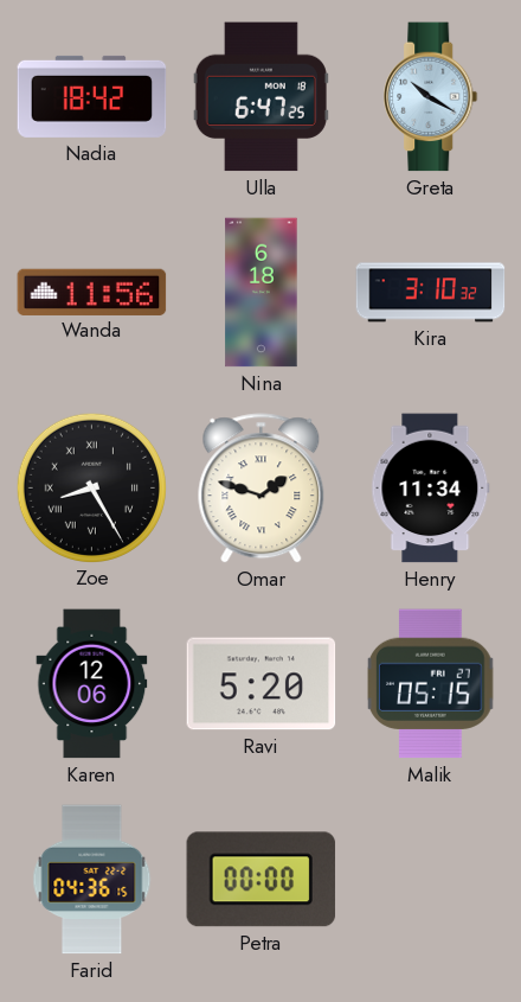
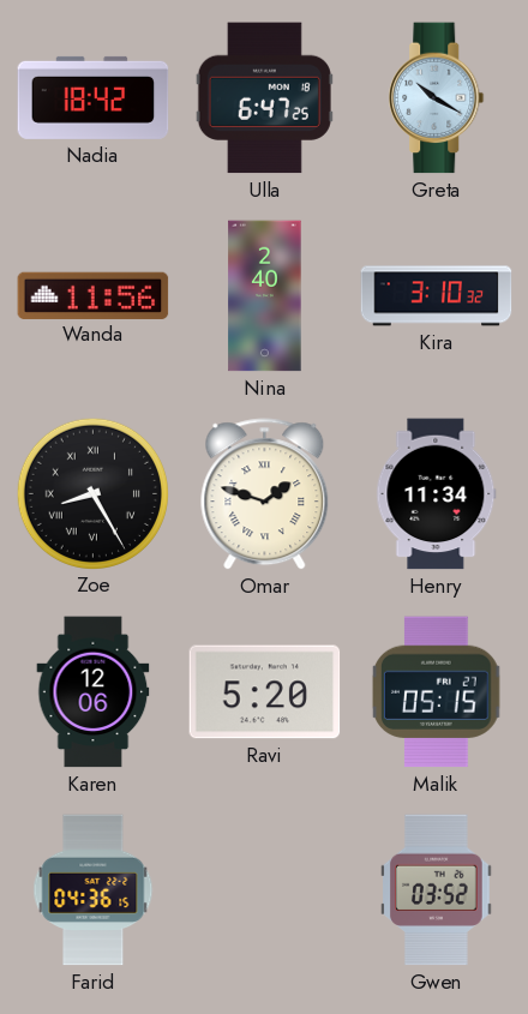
Nina: 6:18 -> 2:40 (265, 296)
Petra: 00:00 -> none (262, 880)
Gwen: none -> 03:52 (437, 890)
